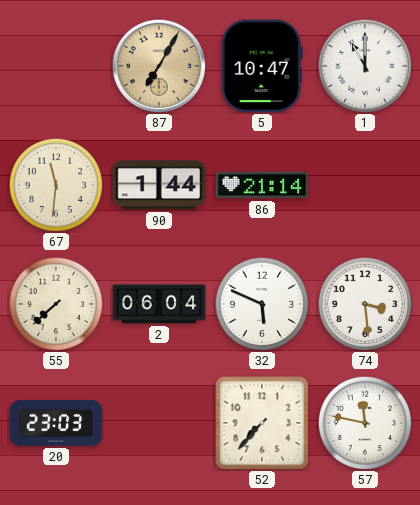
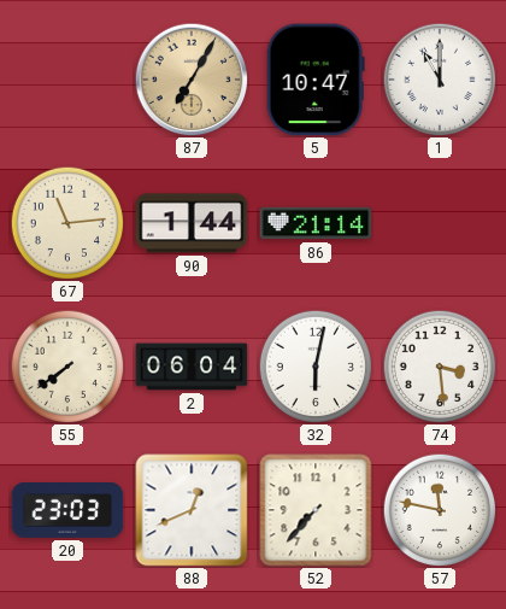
67: 11:31 -> 11:14 (67, 223)
55: 7:38 -> 7:39 (67, 367)
32: 5:49 -> 6:02 (316, 367)
88: none -> 12:41 (192, 510)
